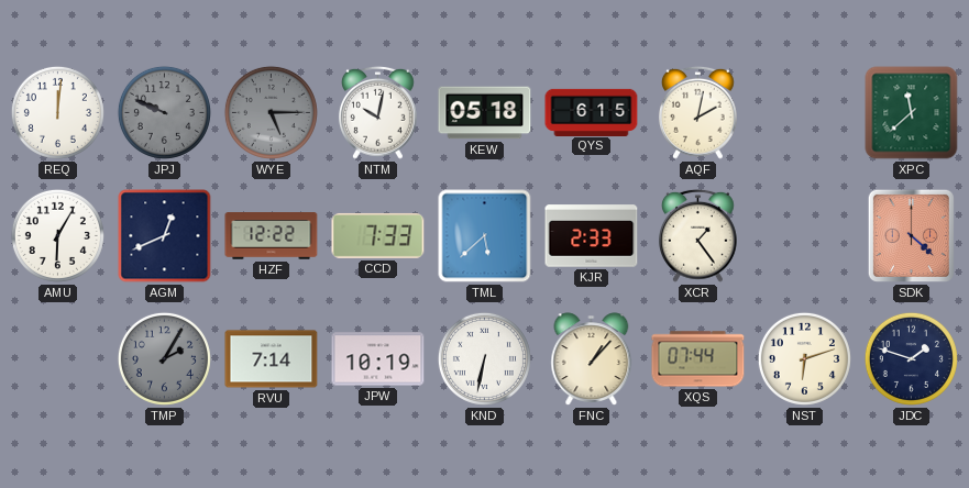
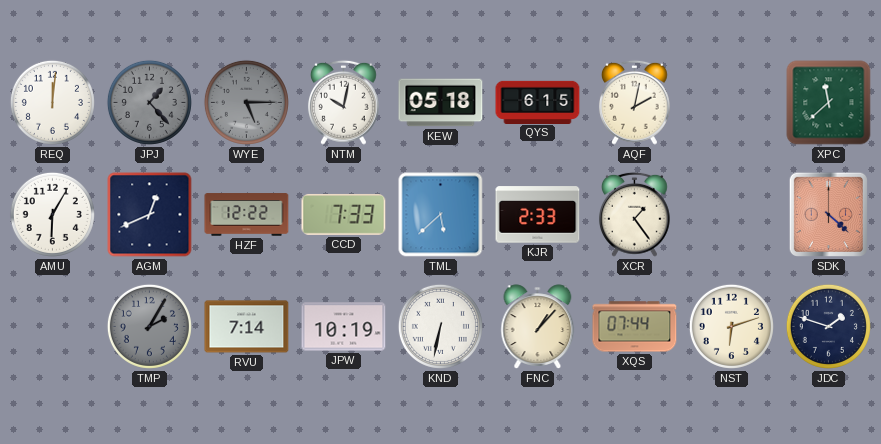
JPJ: 9:49 -> 1:23 (149, 102)
